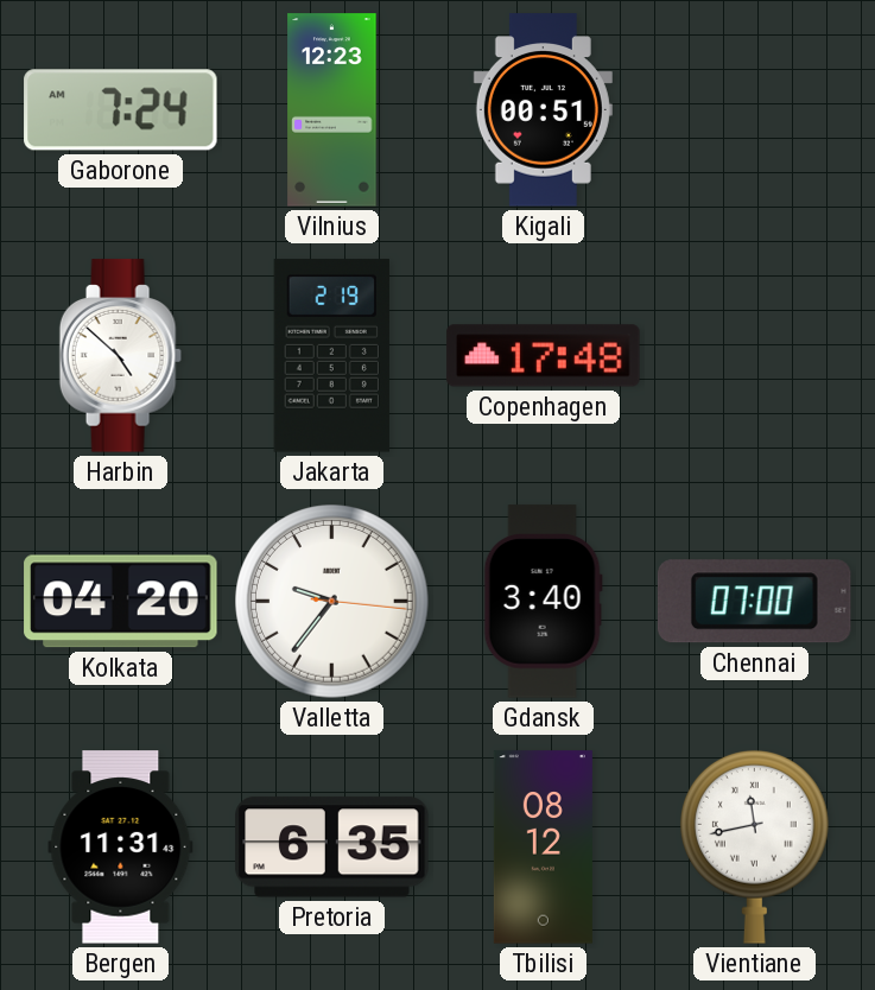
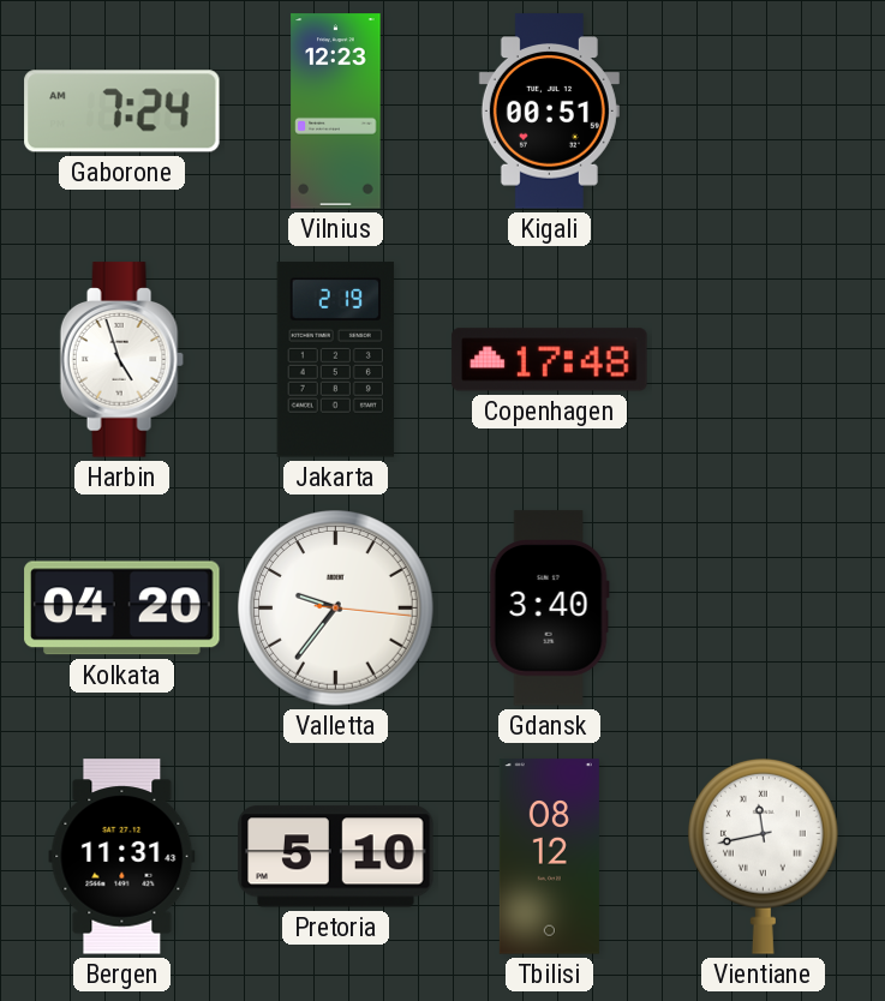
Harbin: 4:52 -> 4:57 (121, 360)
Chennai: 07:00 -> none (754, 602)
Pretoria: 6:35 -> 5:10 (336, 857)
